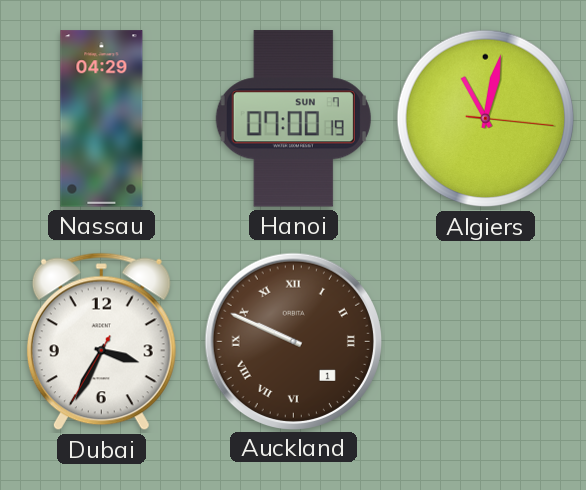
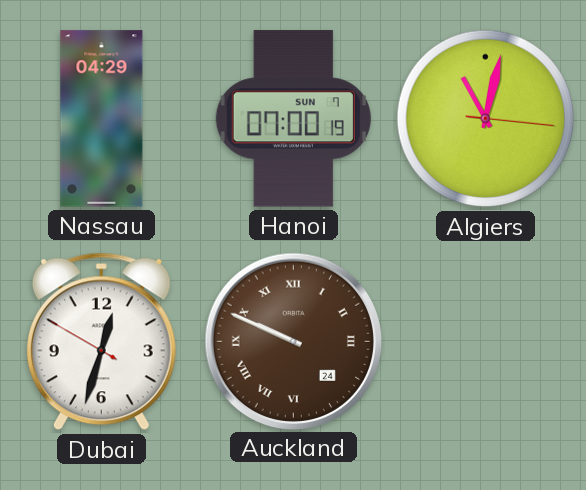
Dubai: 3:34 -> 12:32 (101, 342)
Auckland date: 1 -> 24 (293, 341)
